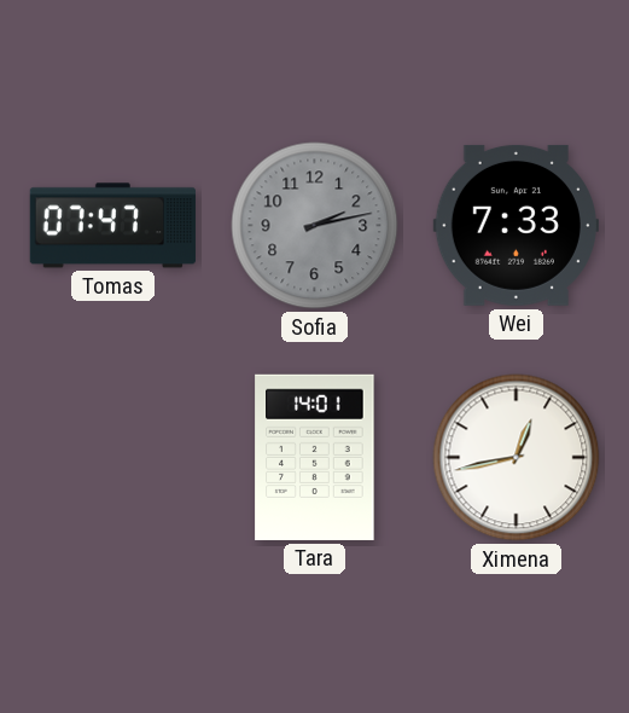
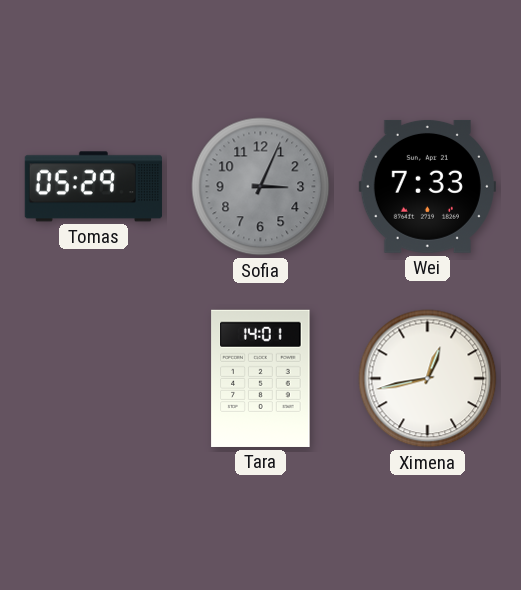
Tomas: 07:47 -> 05:29 (93, 187)
Sofia: 2:13 -> 3:04 (261, 187)
